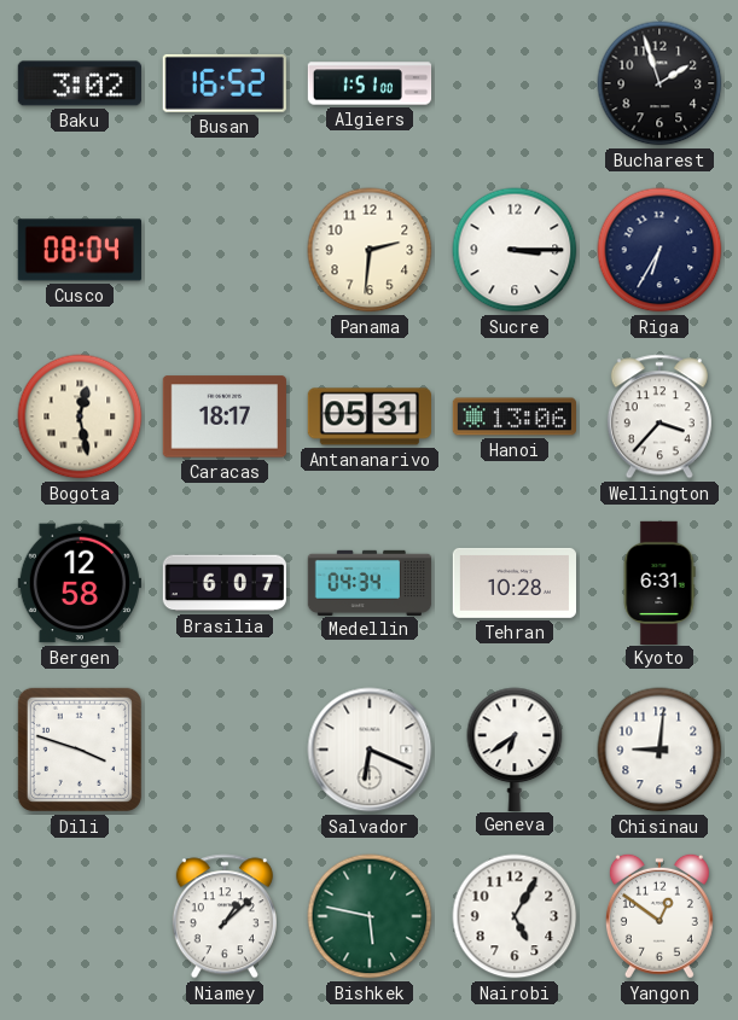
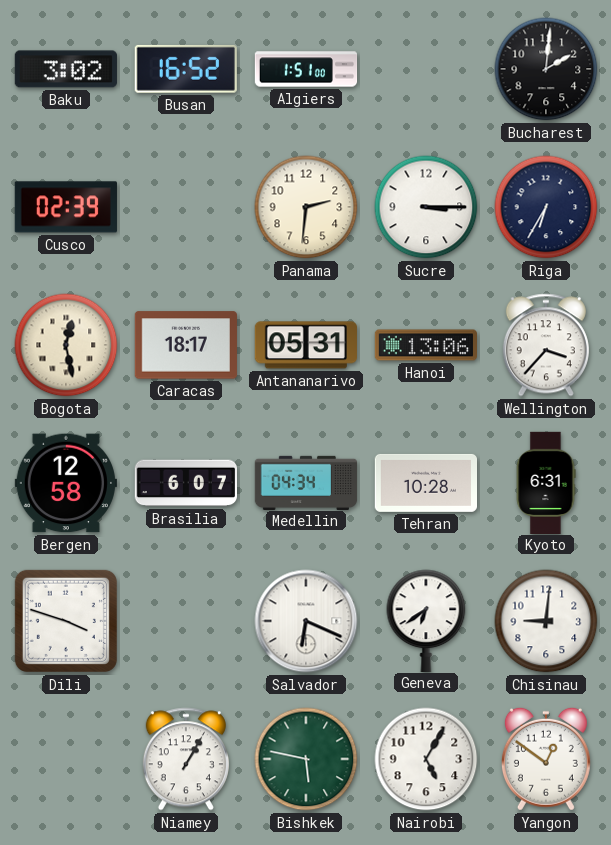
Bucharest: 1:57 -> 2:01 (546, 69)
Cusco: 08:04 -> 02:39 (66, 207)
Niamey: 1:08 -> 1:05 (186, 759)
